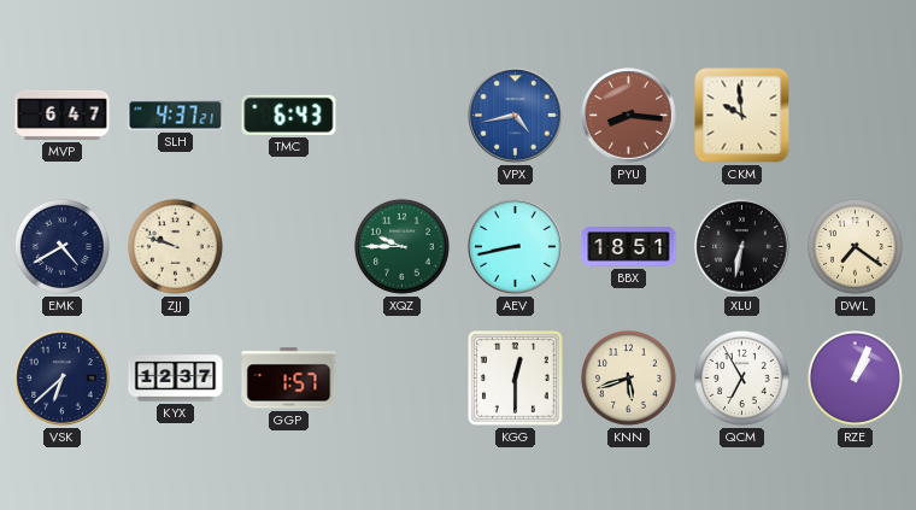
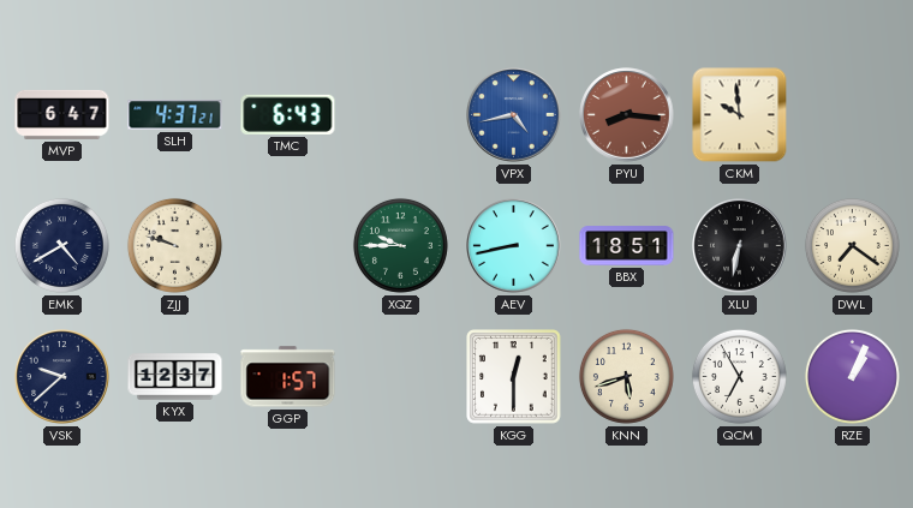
VSK: 6:38 -> 9:38 (62, 377)
